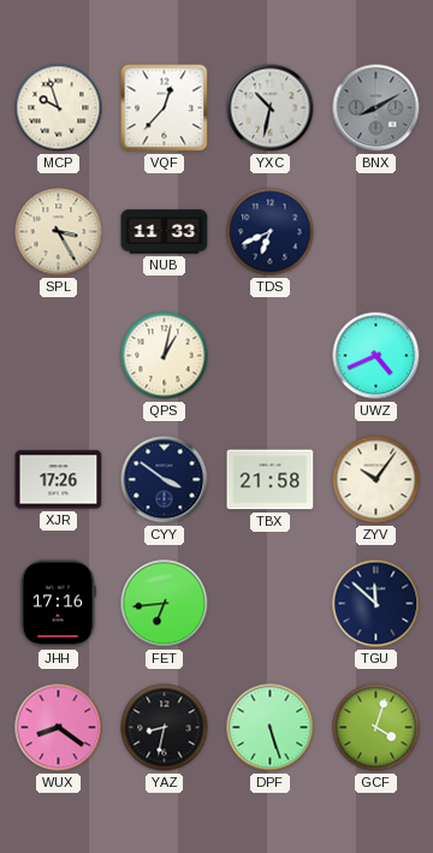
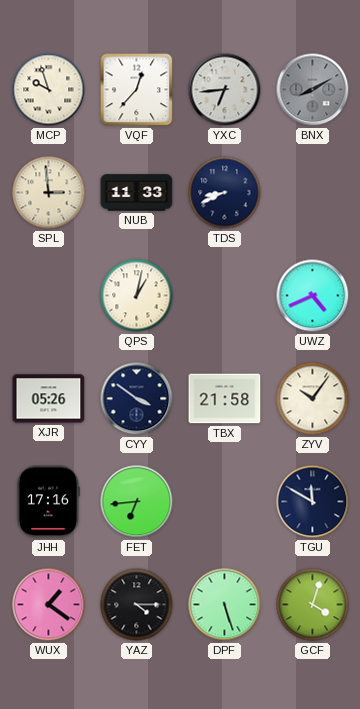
YXC: 10:32 -> 6:44 (225, 90)
SPL: 3:25 -> 2:59 (49, 193)
TDS: 6:41 -> 8:41 (225, 193)
XJR: 17:26 -> 05:26 (49, 399)
TGU: 11:52 -> 11:50 (313, 502)
WUX: 8:21 -> 1:21 (49, 605)
YAZ: 8:32 -> 4:15 (137, 605)
